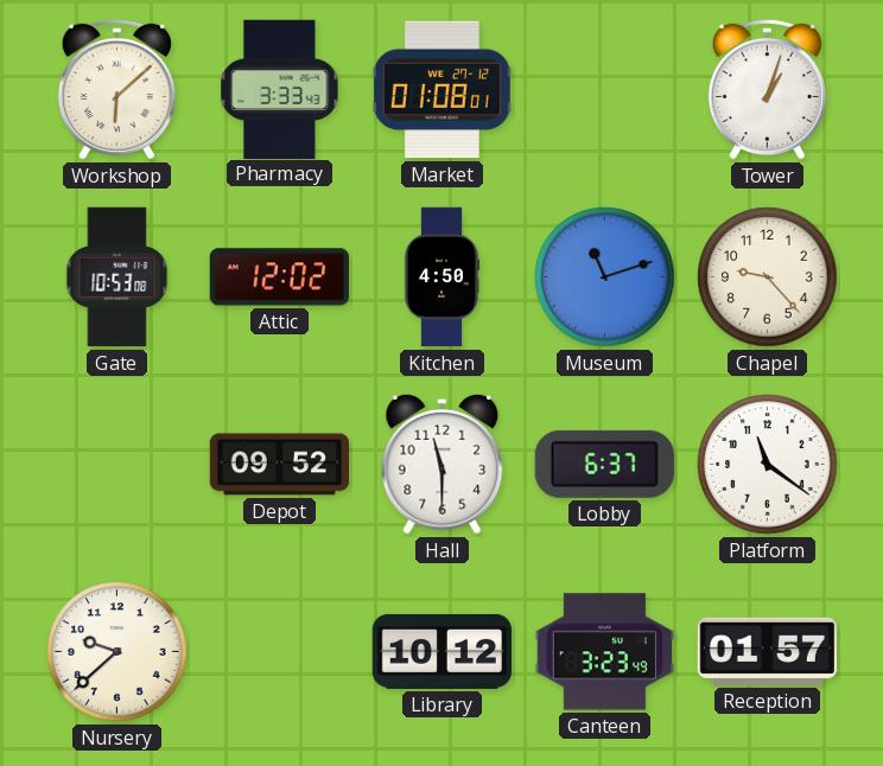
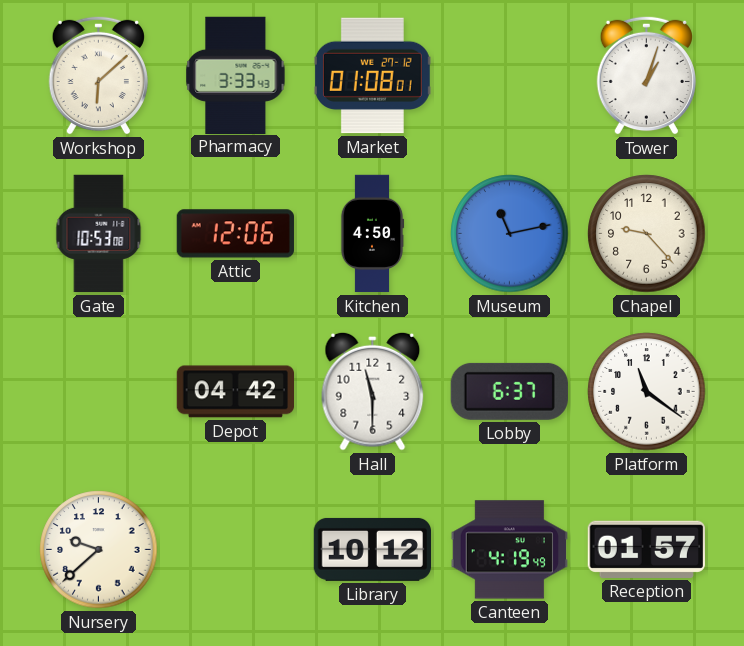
Attic: 12:02 -> 12:06 (235, 234)
Museum: 11:12 -> 11:13 (510, 234)
Depot: 09:52 -> 04:42 (235, 392)
Canteen: 3:23 -> 4:19 (509, 550)
